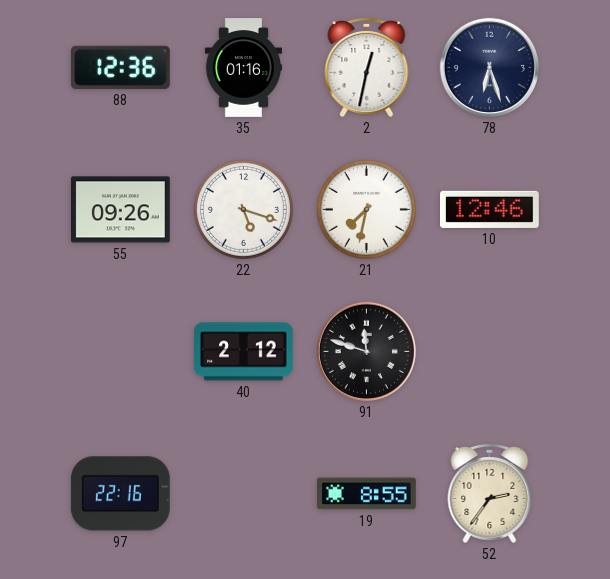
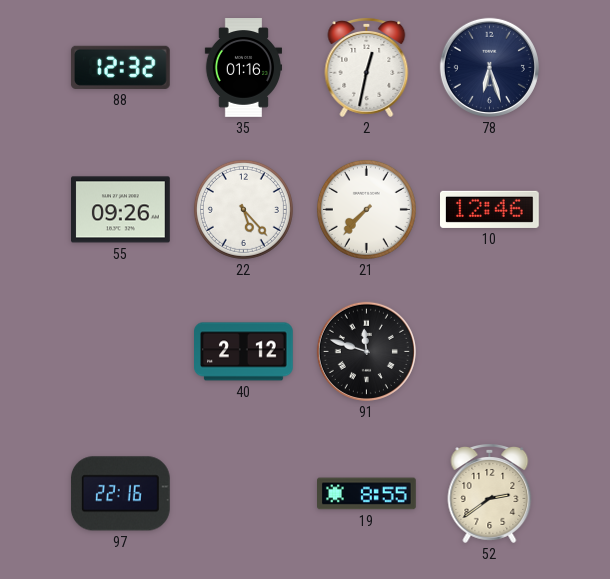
88: 12:36 -> 12:32 (120, 67)
22: 5:18 -> 5:23 (243, 209)
21: 7:32 -> 7:37 (366, 209)
52: 2:36 -> 2:39 (490, 494)
